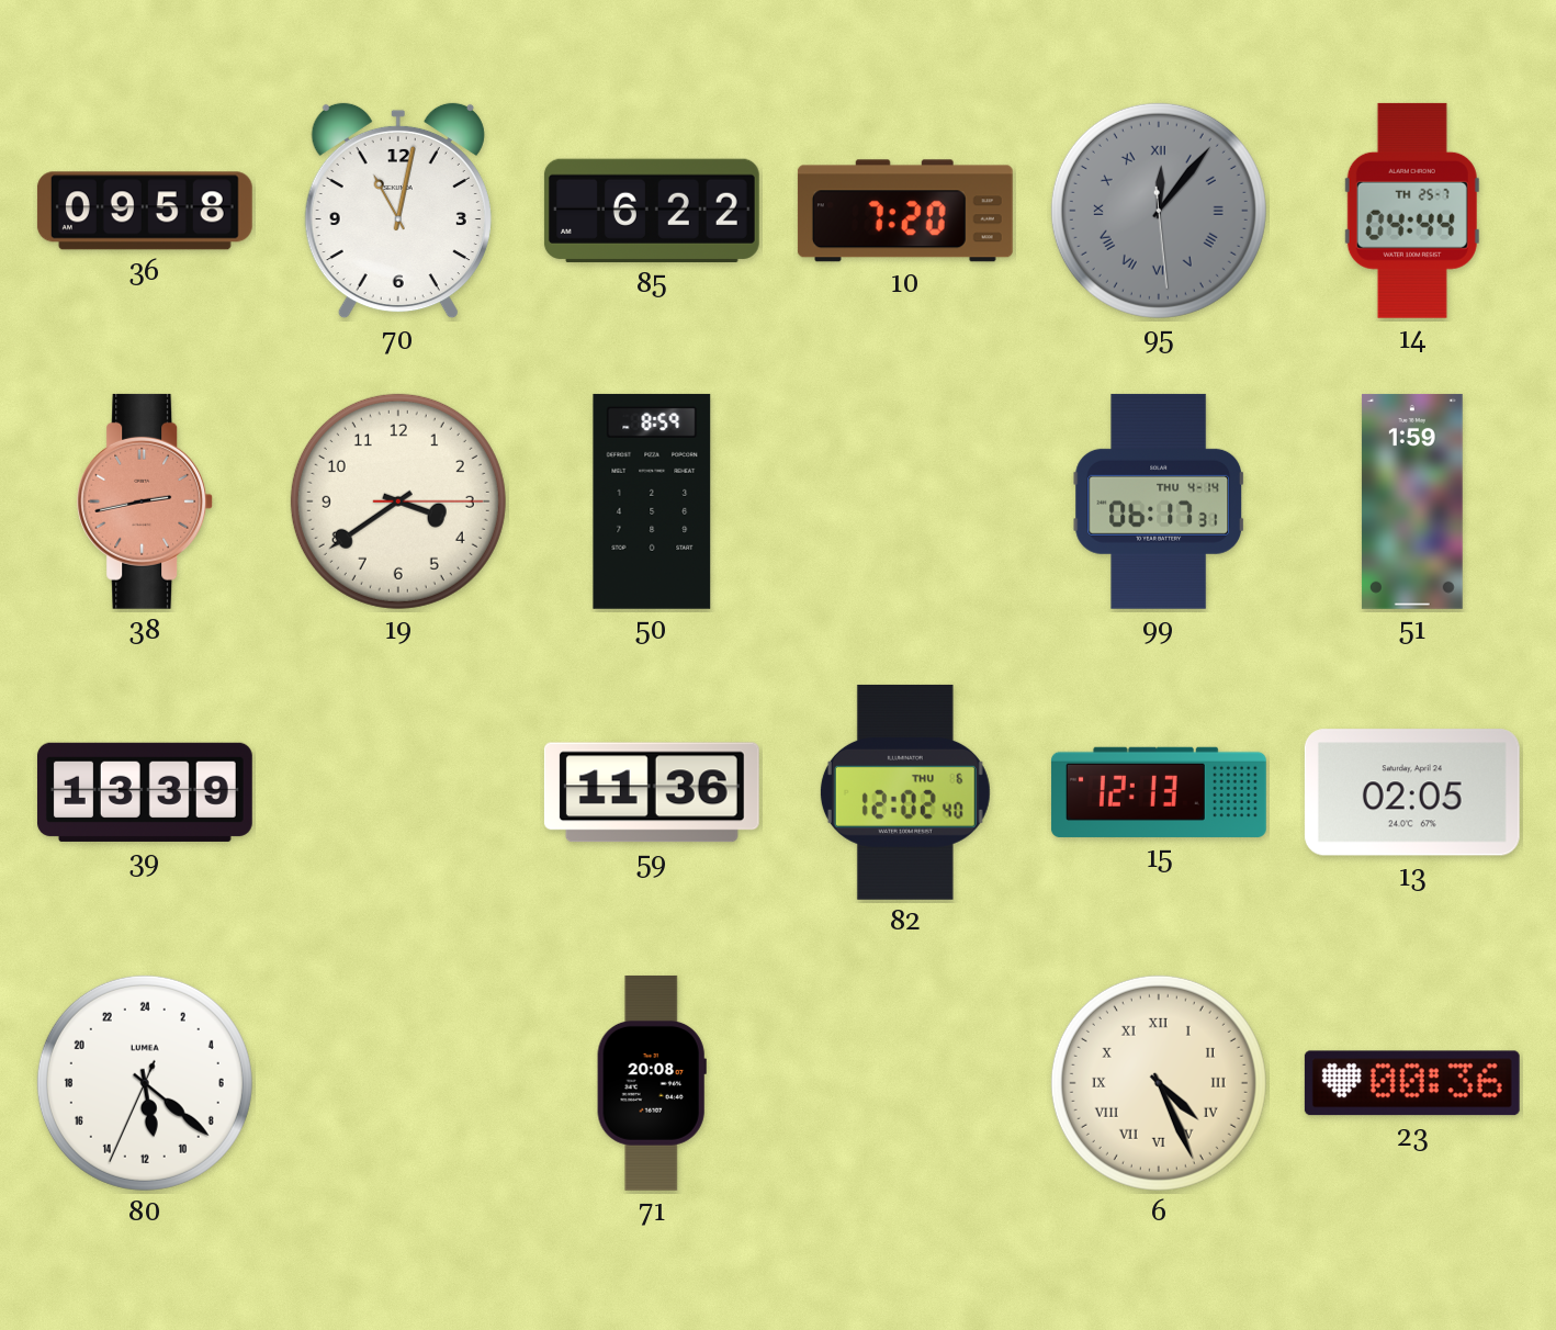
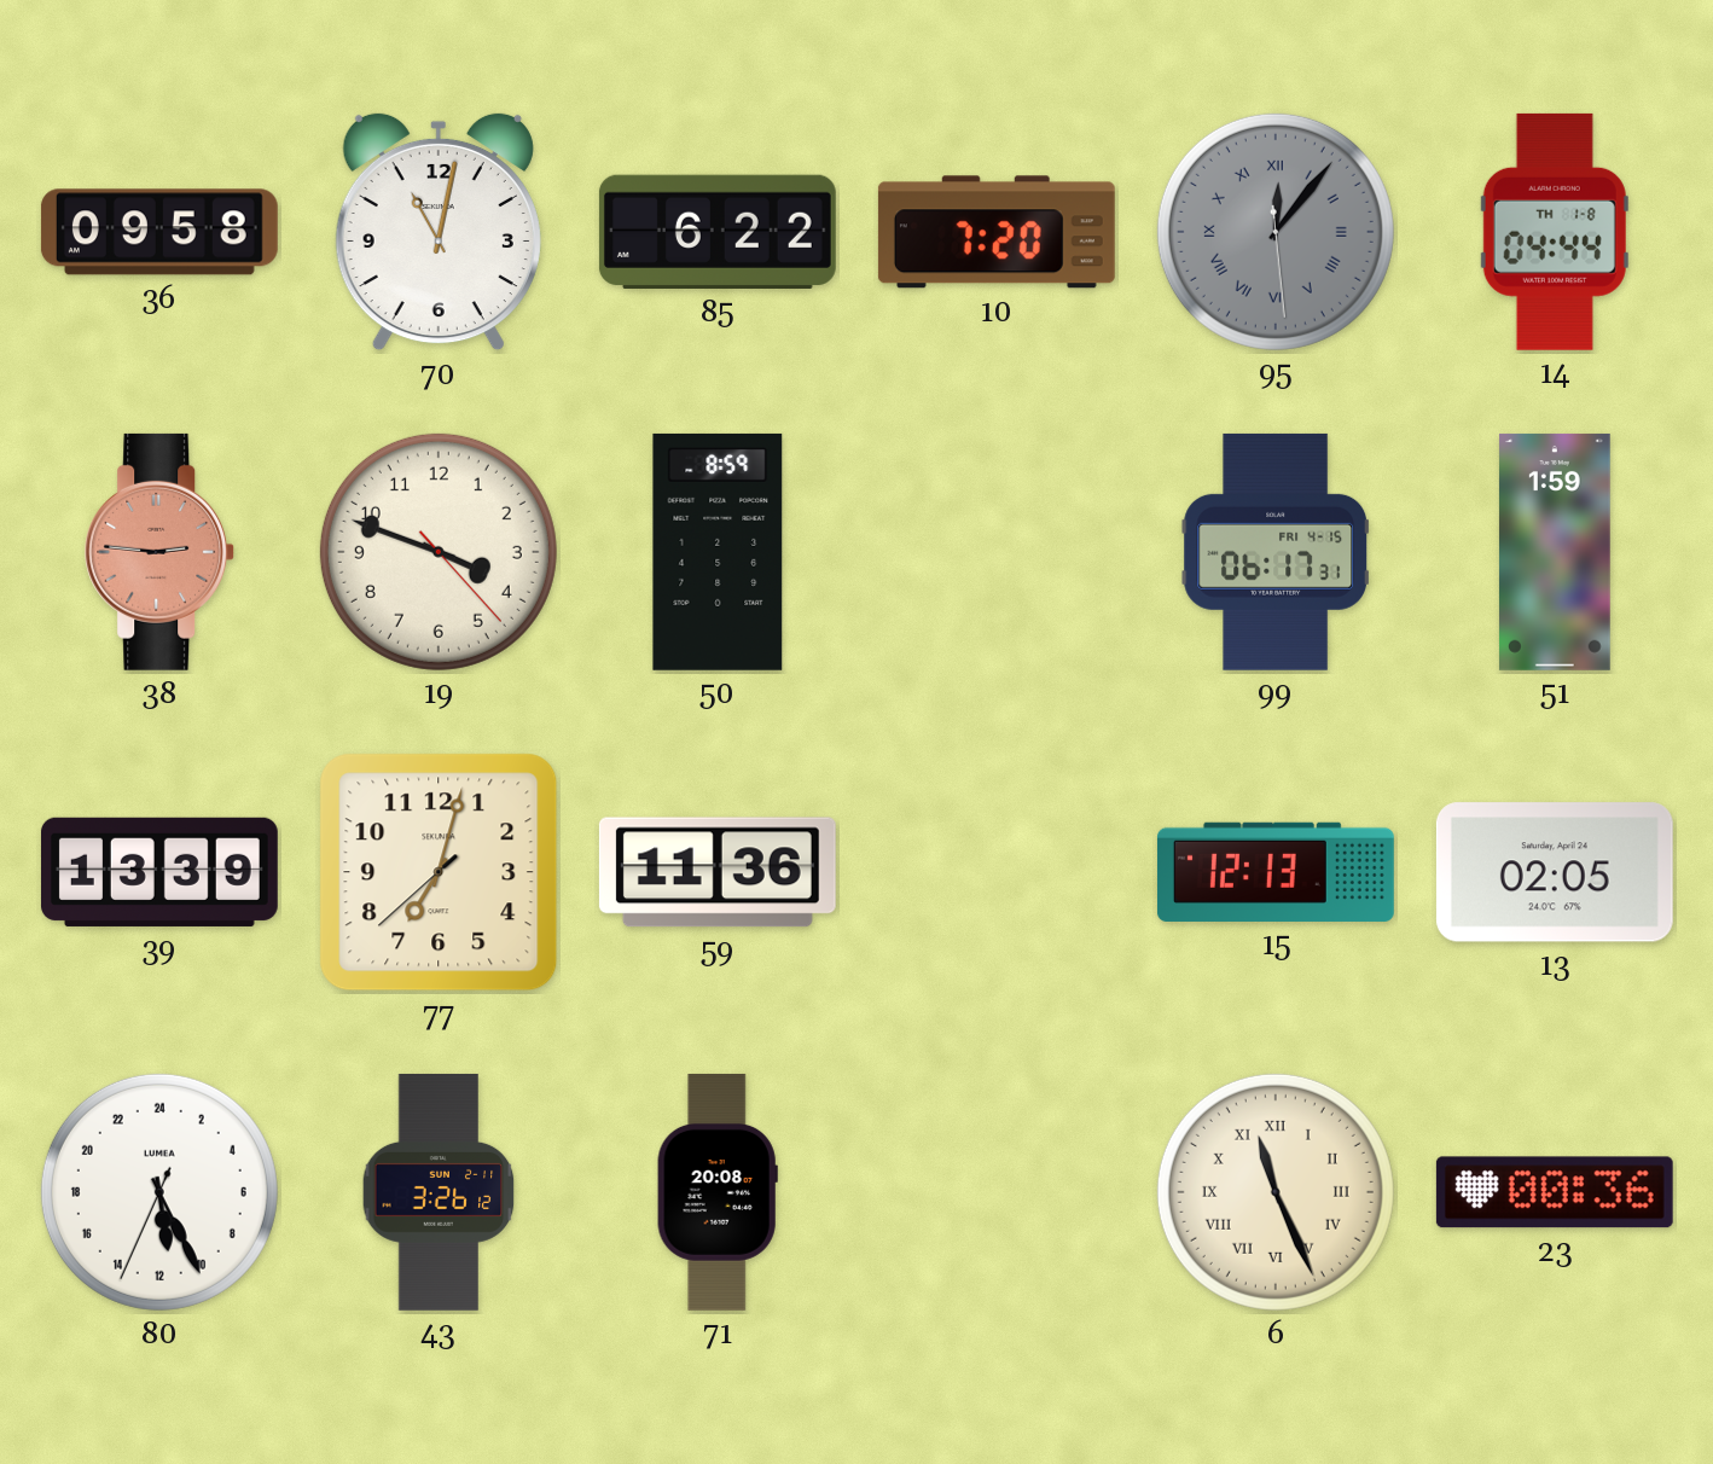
14 date: TH 25-7 -> TH 1-8 (1555, 232)
38: 2:43 -> 2:46 (161, 552)
19: 3:39 -> 3:48 (439, 552)
99 date: THU 4-14 -> FRI 4-15 (1274, 552)
77: none -> 7:02 (439, 872)
82: 12:02 -> none (905, 792)
80: 11:21 -> 11:25 (159, 1192)
43: none -> 3:26 (439, 1192)
6: 4:26 -> 11:26 (1276, 1192)
